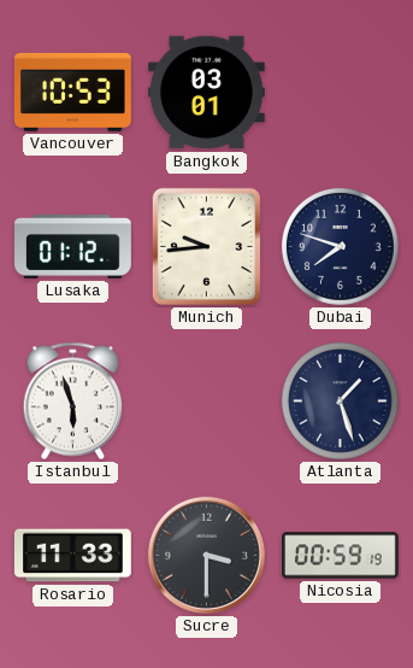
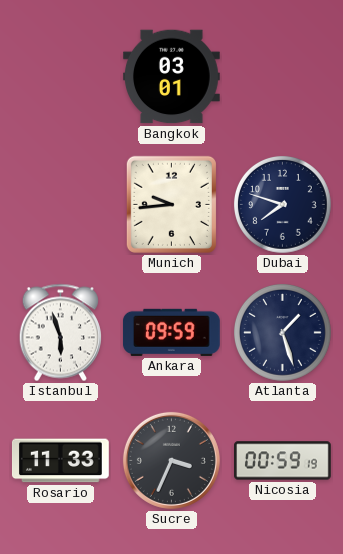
Vancouver: 10:53 -> none (72, 92)
Lusaka: 01:12 -> none (73, 247)
Ankara: none -> 09:59 (171, 332)
Sucre: 3:30 -> 3:34 (171, 460)
